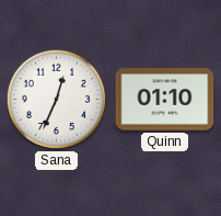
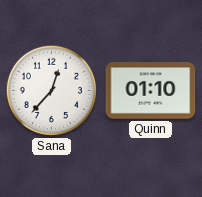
Sana: 12:34 -> 12:37 (51, 90)
